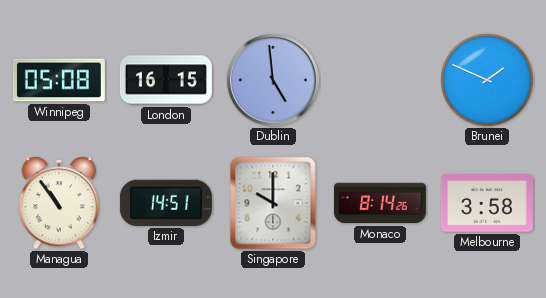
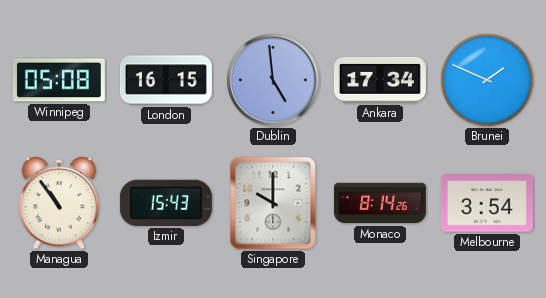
Ankara: none -> 17:34 (380, 80)
Izmir: 14:51 -> 15:43 (166, 203)
Melbourne: 3:58 -> 3:54 (487, 203)
